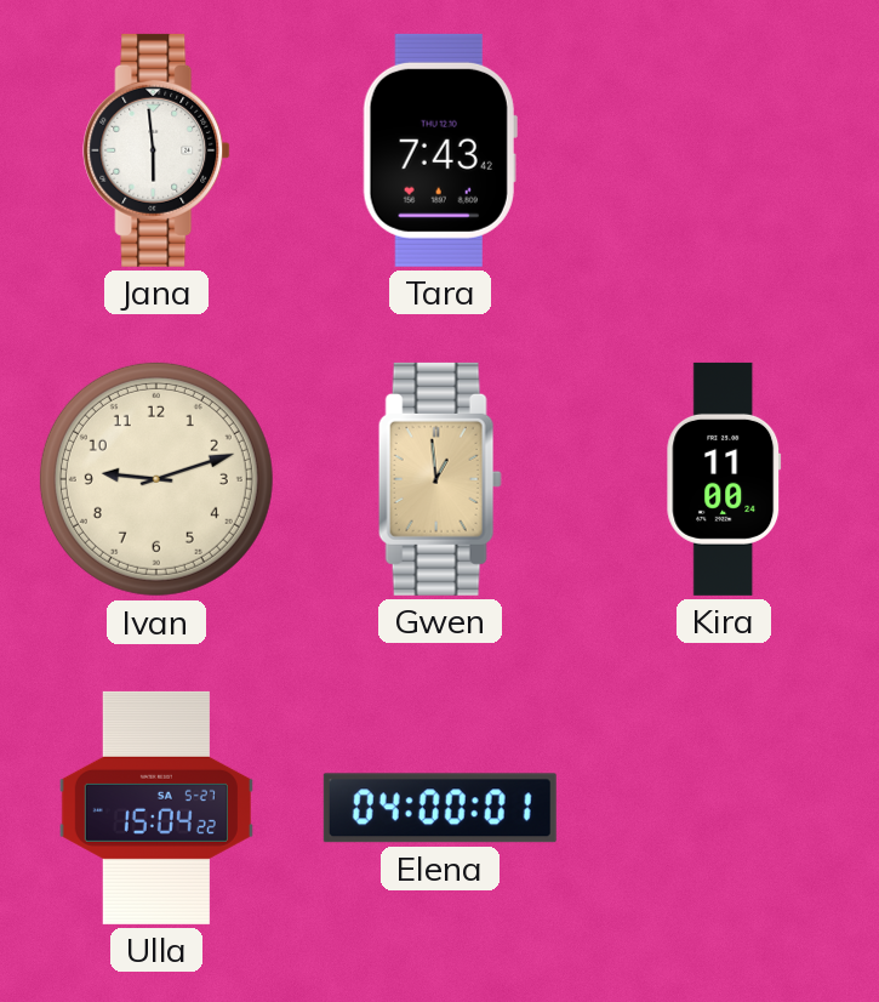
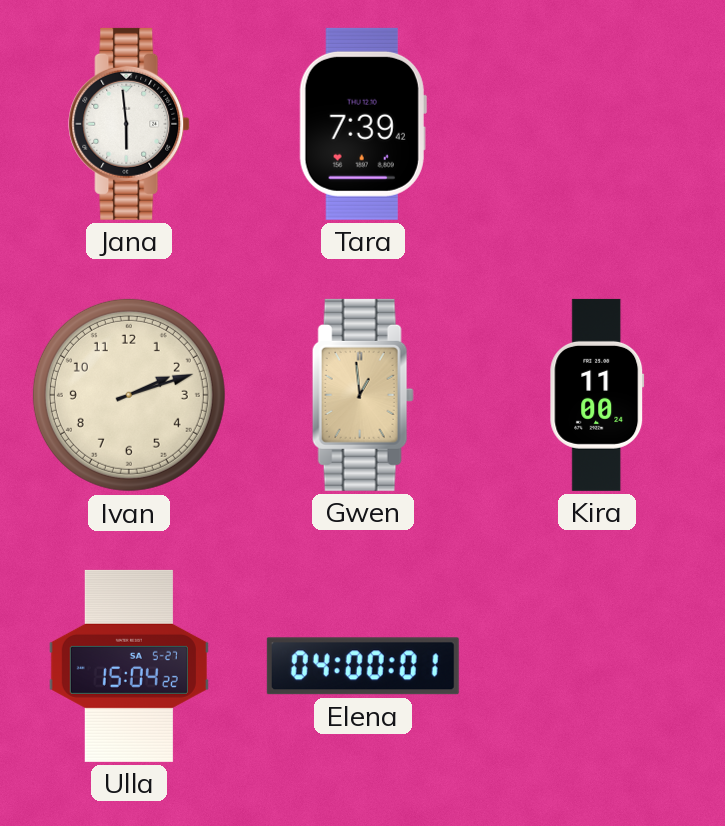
Tara: 7:43 -> 7:39 (363, 124)
Ivan: 9:12 -> 2:12 (129, 395)
